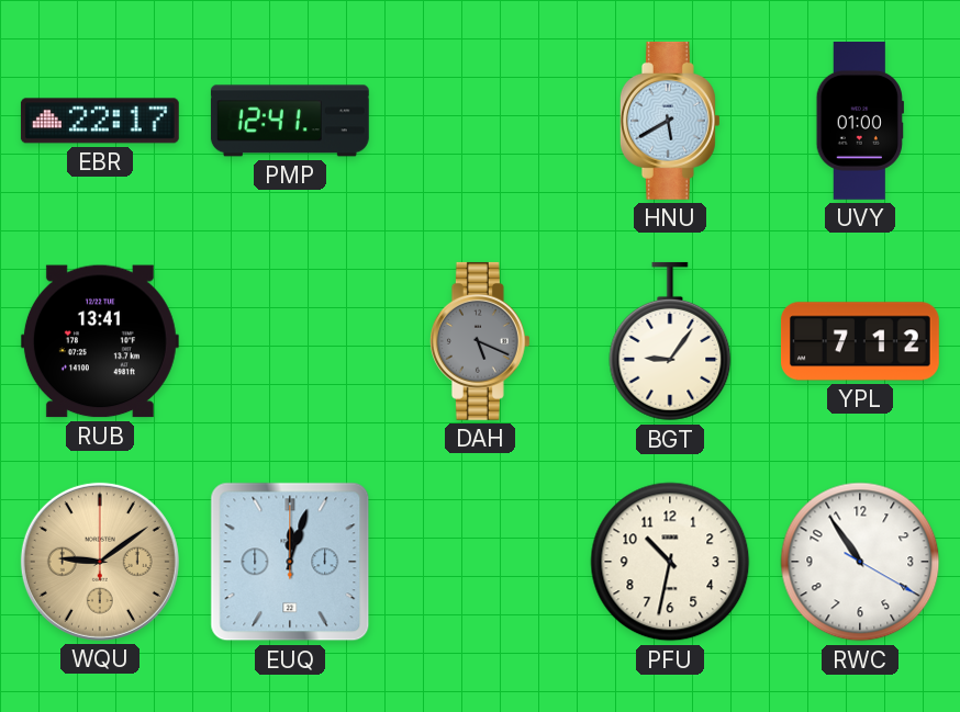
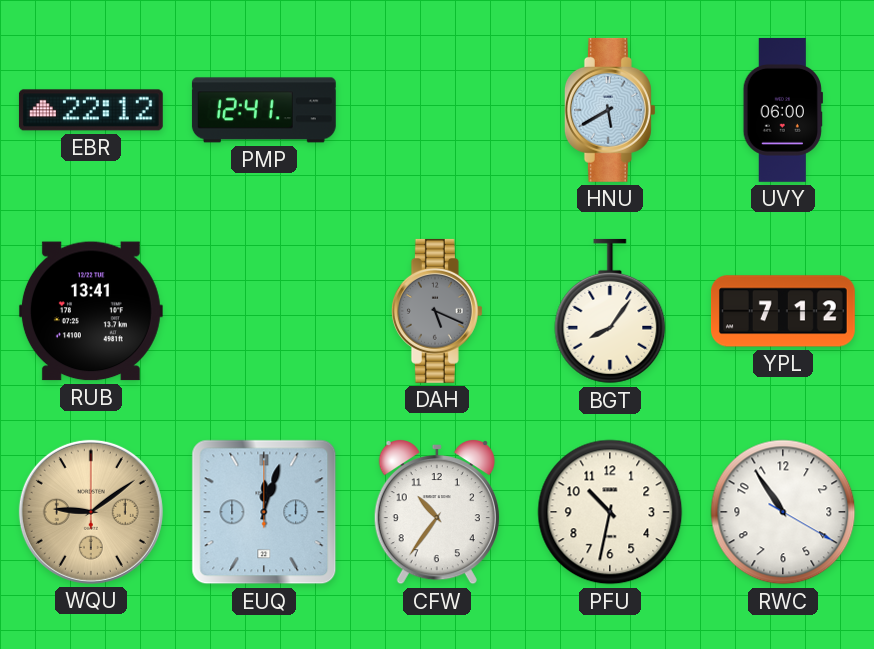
EBR: 22:17 -> 22:12 (91, 110)
UVY: 01:00 -> 06:00 (783, 110)
BGT: 9:06 -> 8:06 (610, 311)
CFW: none -> 10:36 (437, 513)
